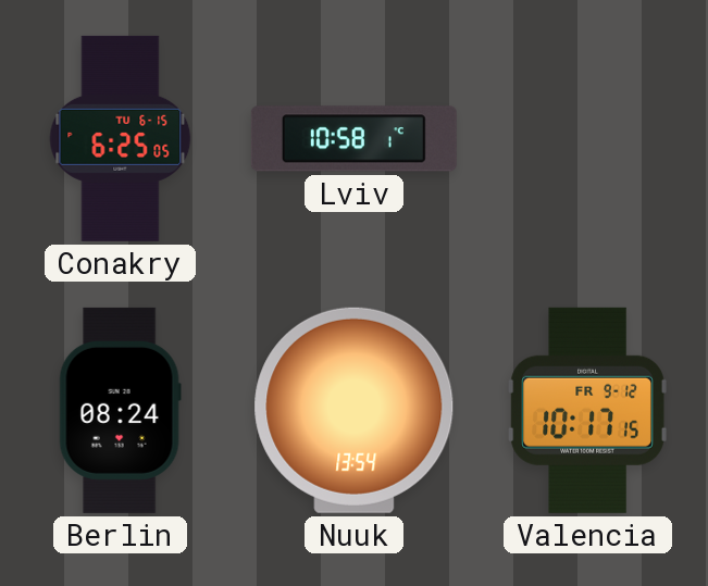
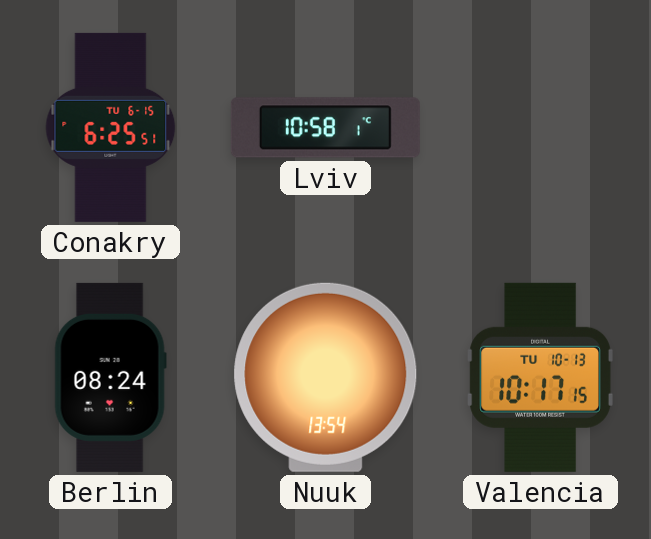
Conakry: 6:25:05 -> 6:25:51 (111, 127)
Valencia date: FR 9-12 -> TU 10-13 (540, 377)
